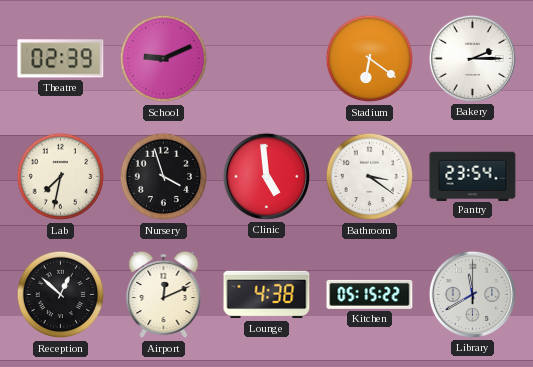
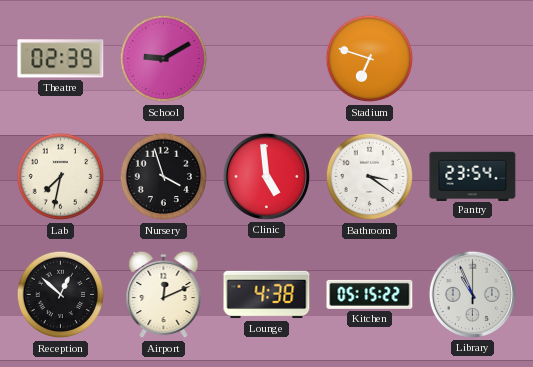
School: 9:11 -> 9:10 (164, 59)
Stadium: 6:21 -> 6:48 (370, 59)
Bakery: 2:15 -> none (472, 58)
Library: 11:40 -> 10:56 (472, 294)
